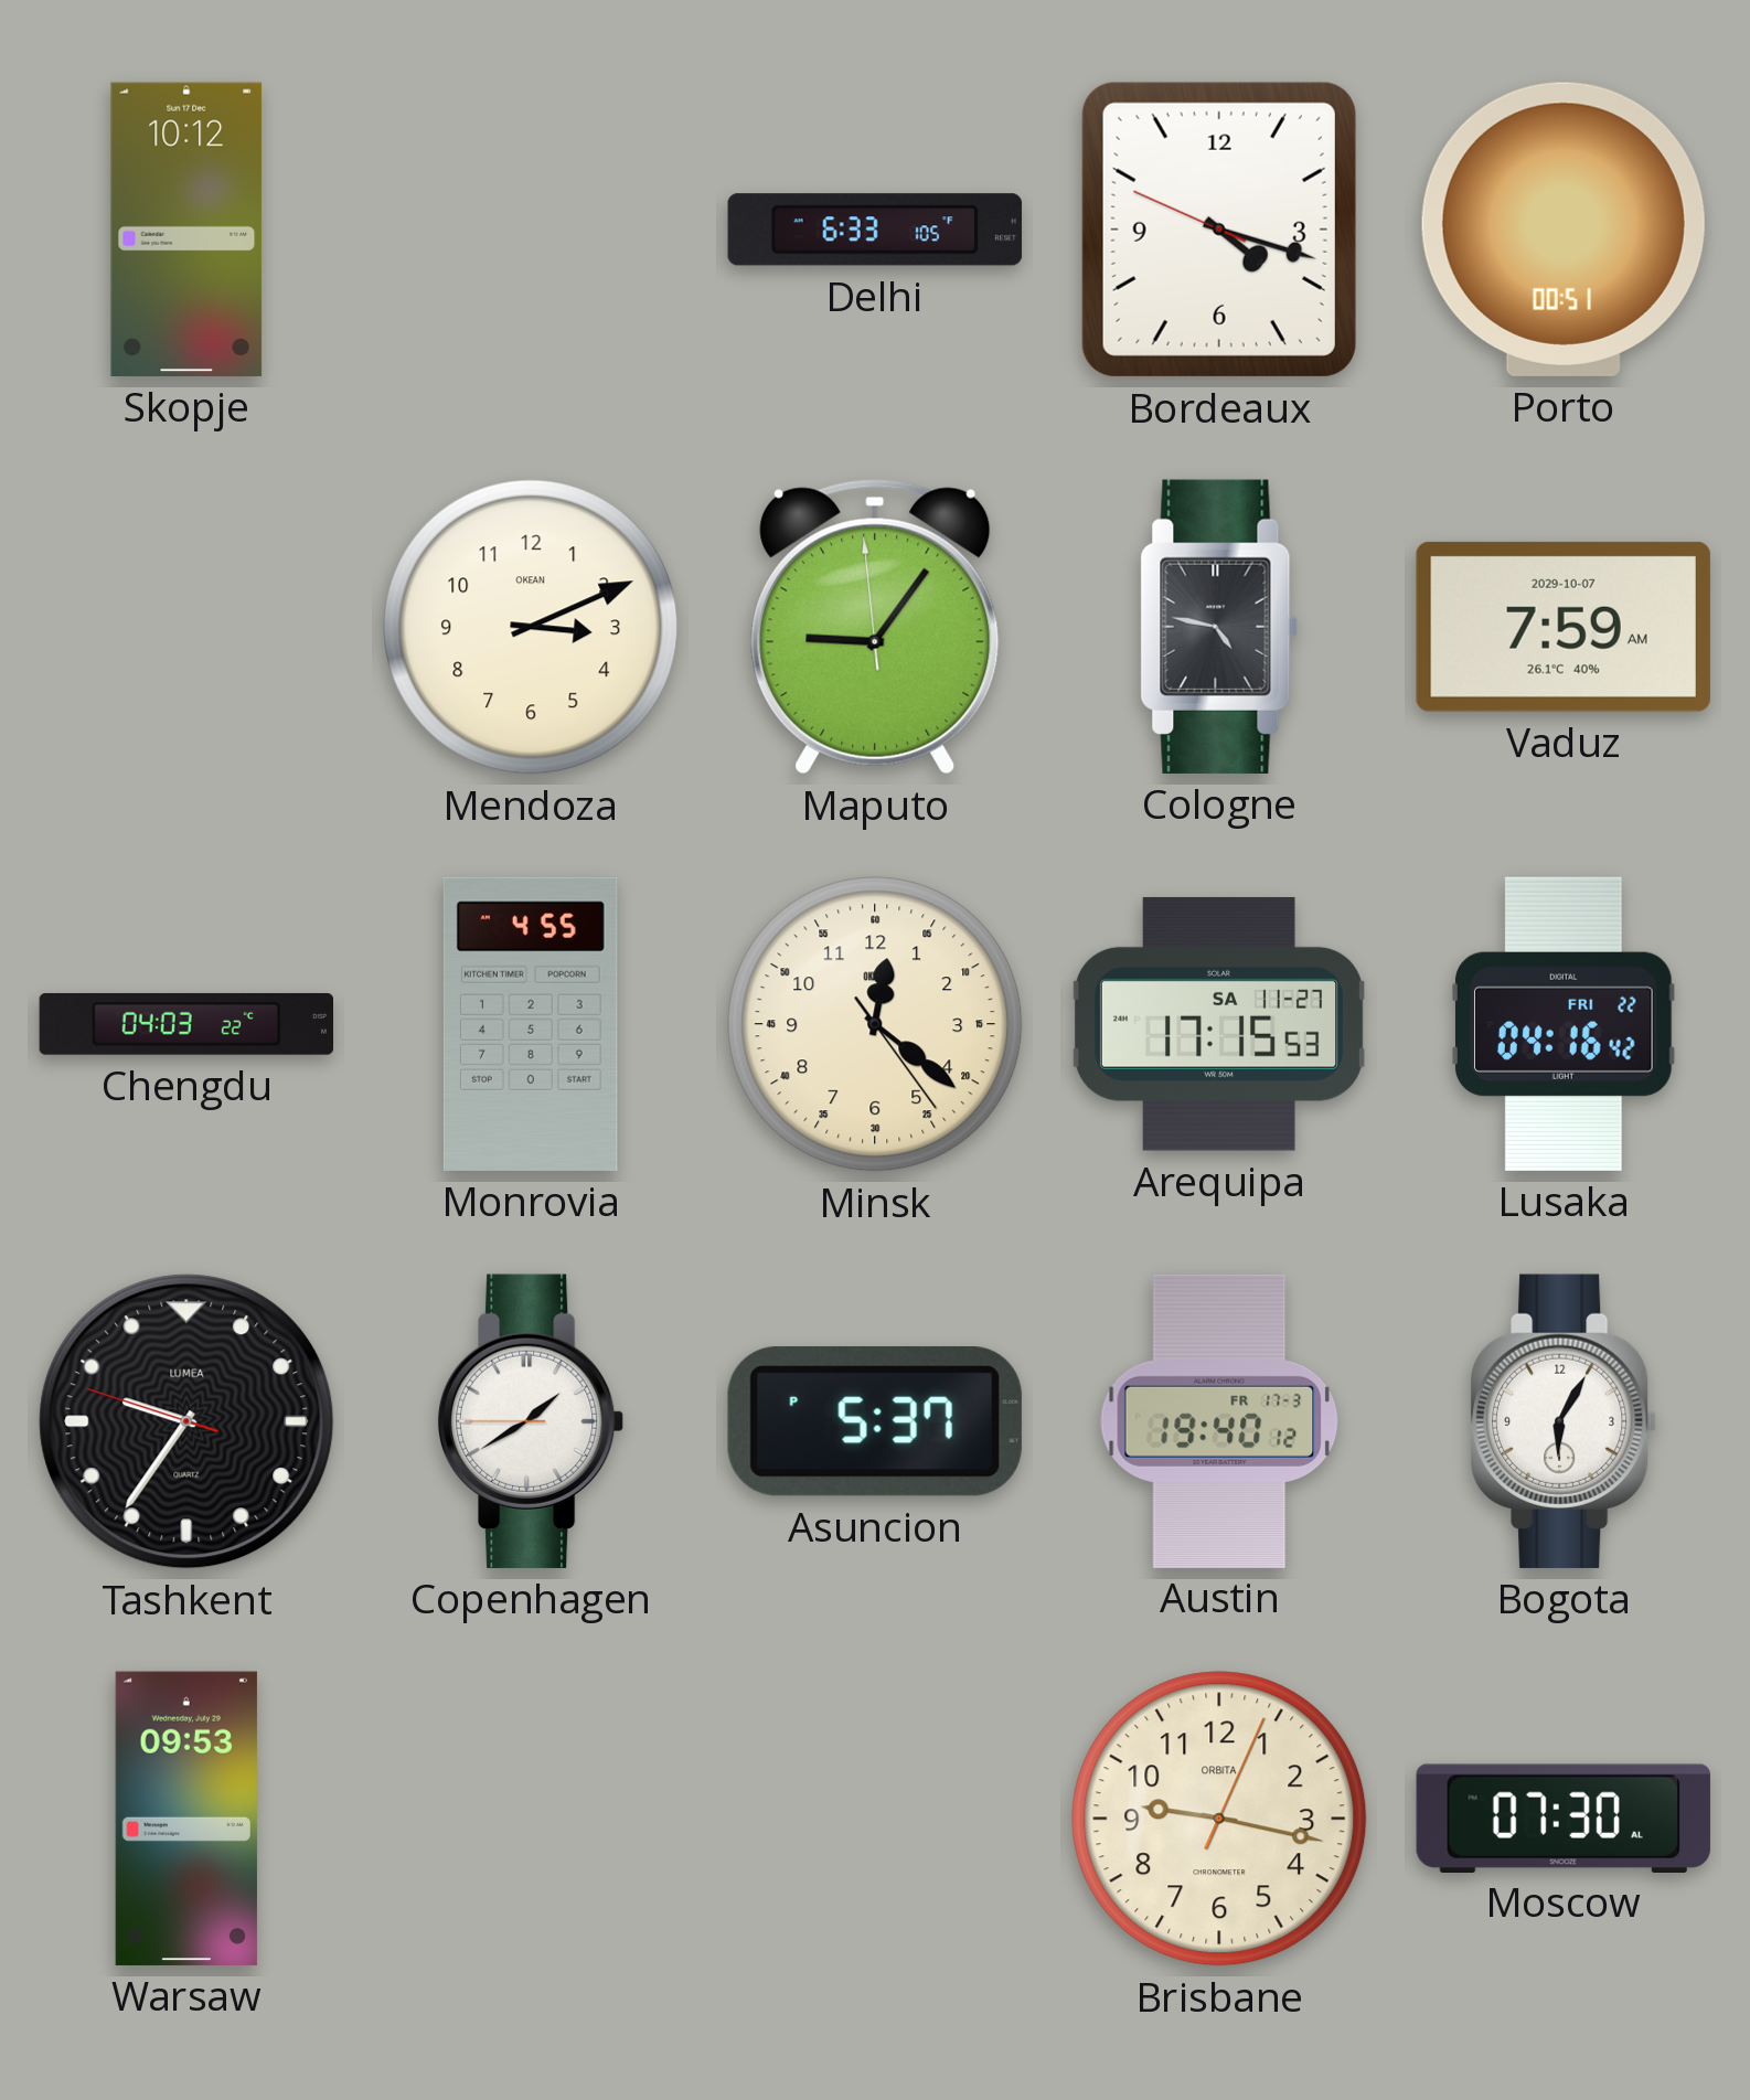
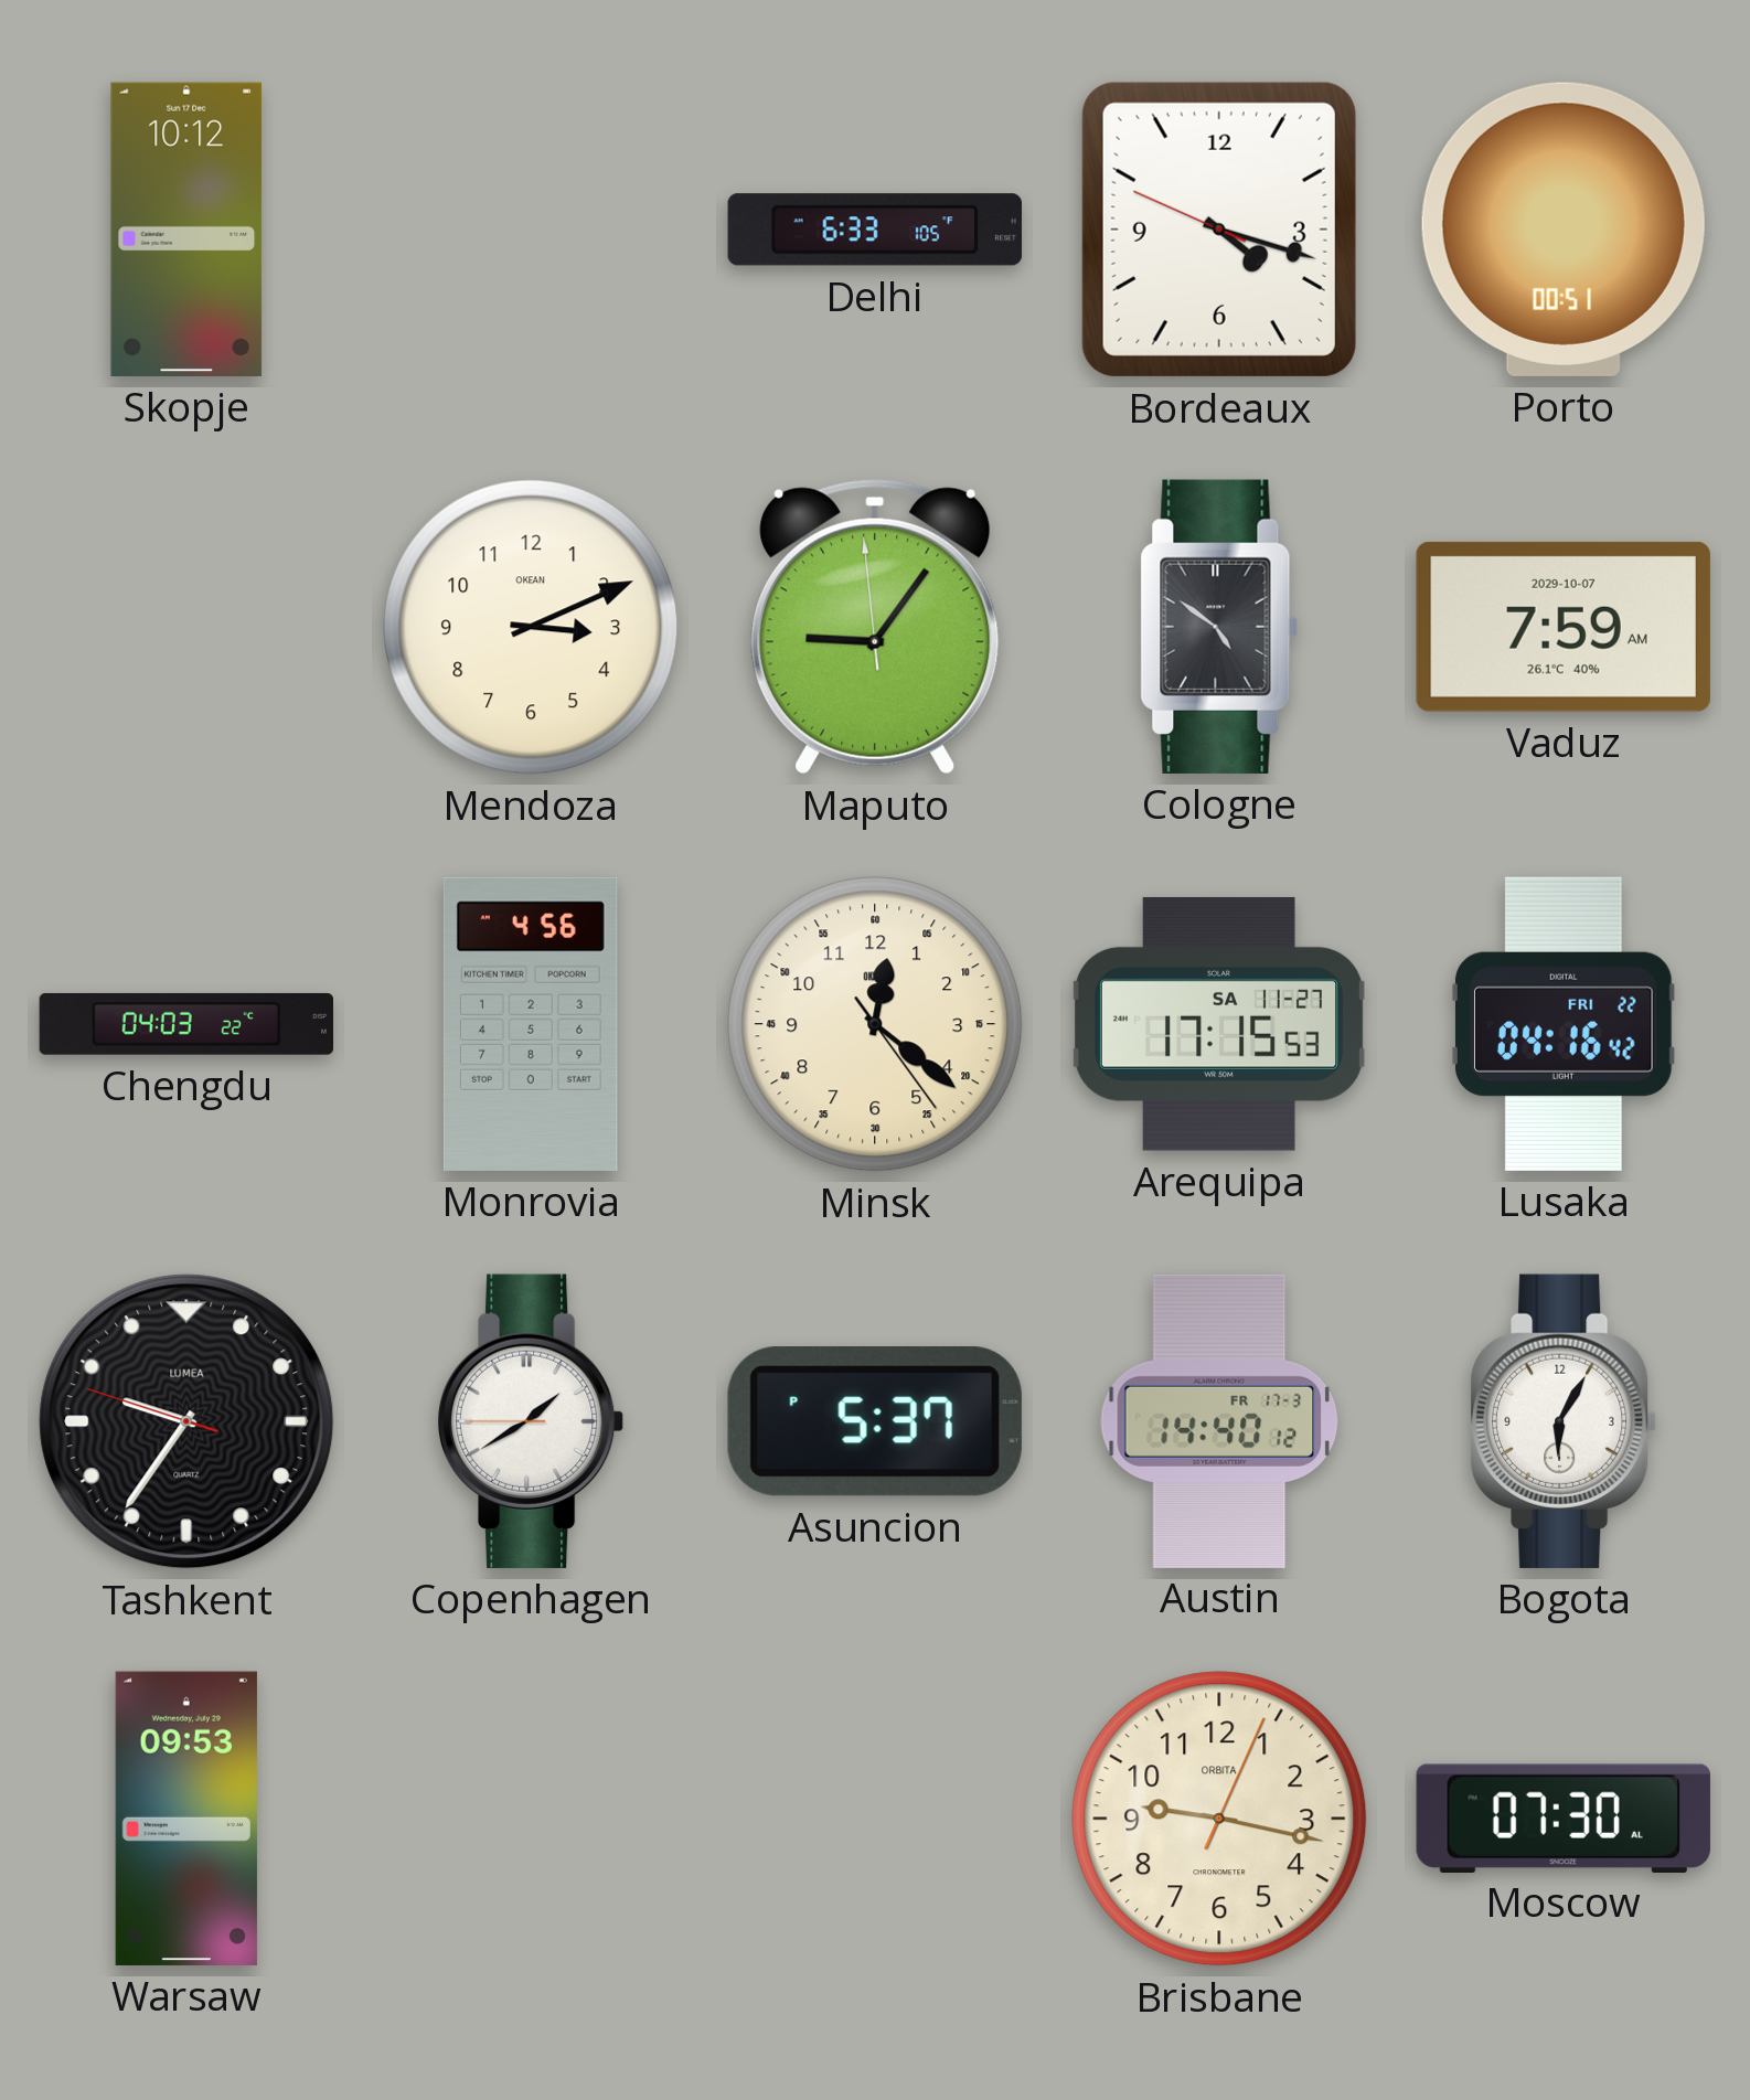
Cologne: 4:47 -> 4:51 (1219, 627)
Monrovia: 4:55 -> 4:56 (531, 1024)
Austin: 19:40 -> 14:40 (1219, 1420)
